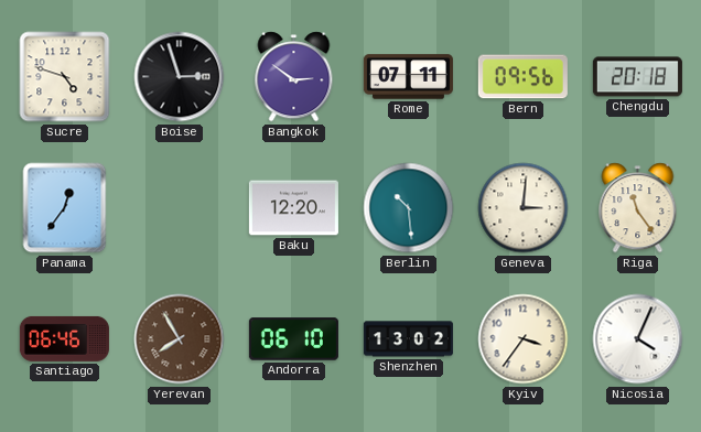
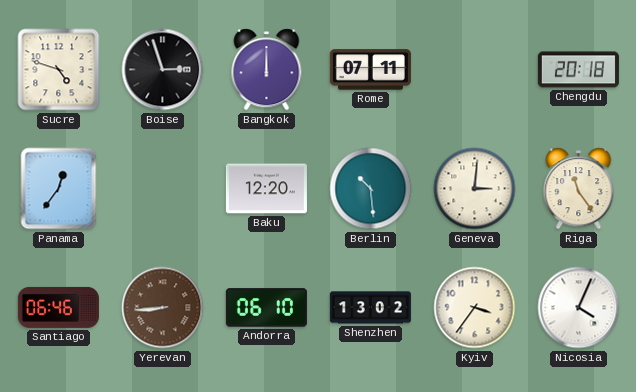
Bangkok: 2:51 -> 12:00 (267, 70)
Bern: 09:56 -> none (522, 77)
Yerevan: 7:55 -> 8:44 (163, 308)
